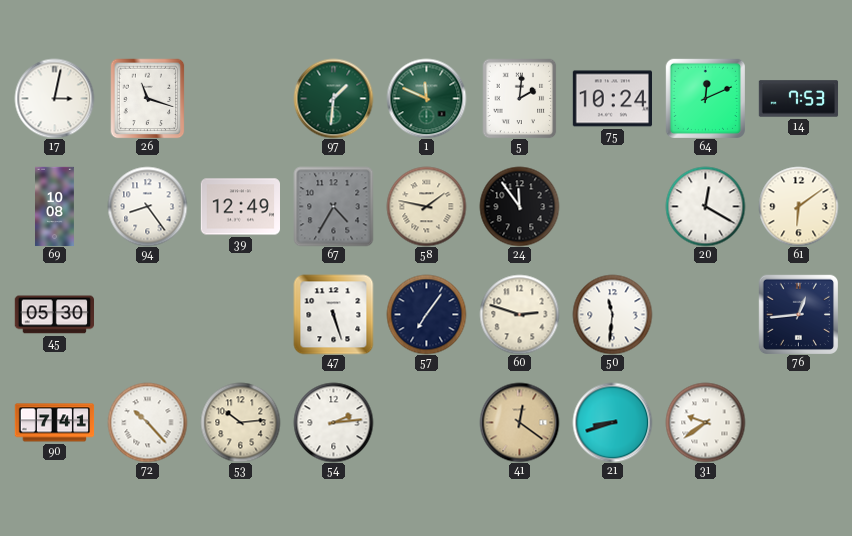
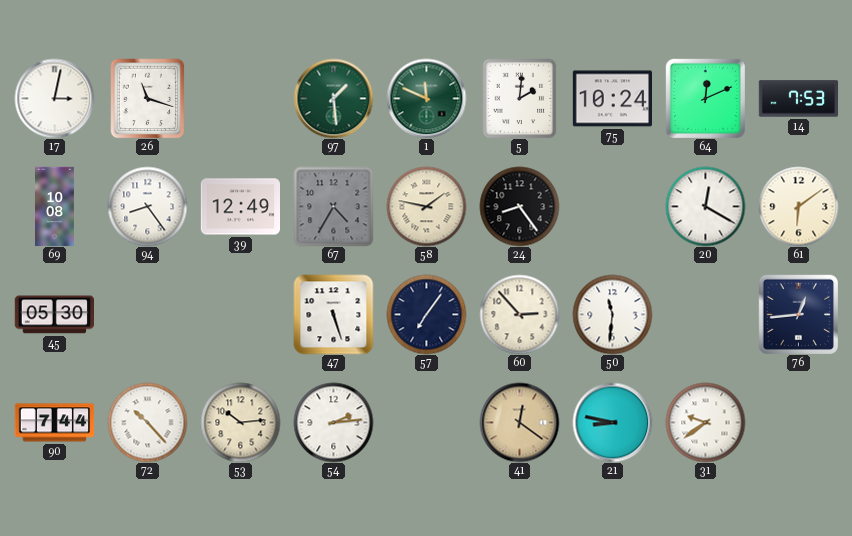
97: 1:31 -> 1:29 (333, 98)
24: 11:54 -> 8:24 (519, 206)
60: 2:48 -> 2:53 (519, 314)
90: 7:41 -> 7:44 (54, 423)
21: 8:42 -> 8:47 (612, 422)
